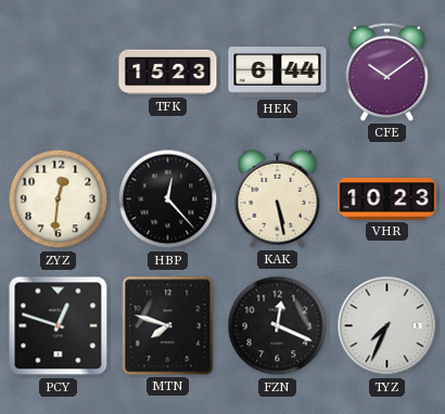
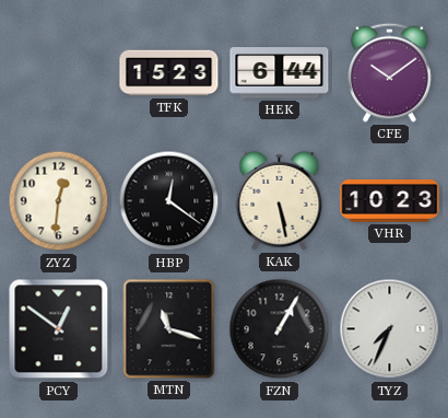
HBP: 12:23 -> 12:21 (169, 201)
PCY: 12:48 -> 12:51 (59, 329)
MTN: 7:48 -> 11:18 (169, 329)
FZN: 12:19 -> 1:05 (280, 329)
